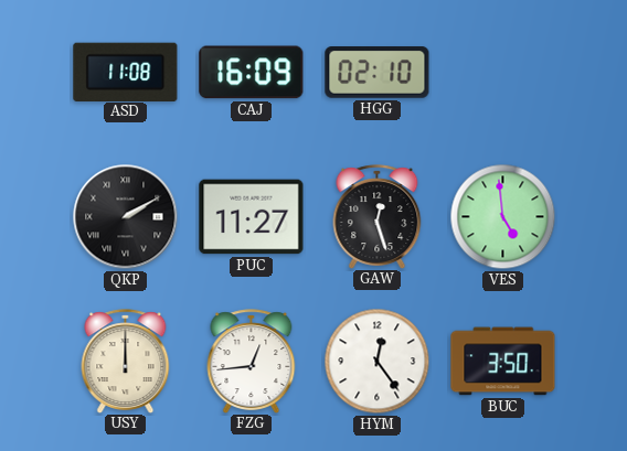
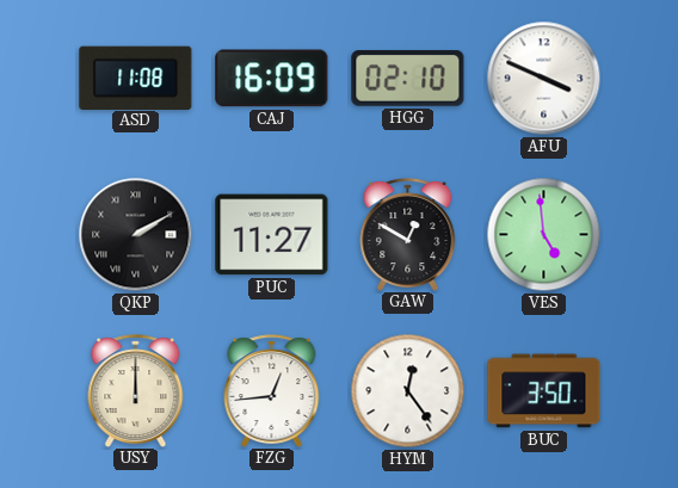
AFU: none -> 3:49 (544, 79)
GAW: 12:27 -> 12:50 (408, 234)
